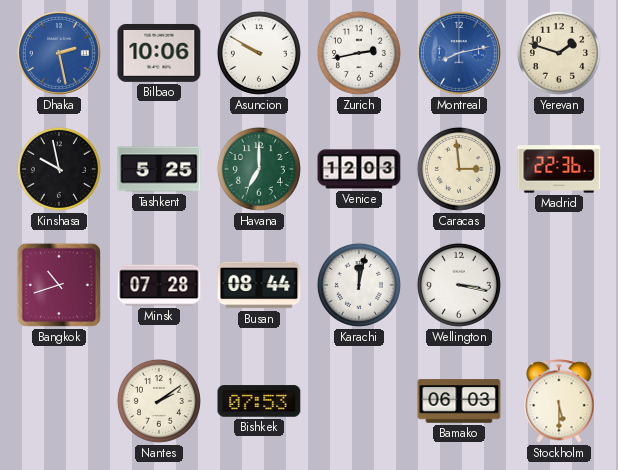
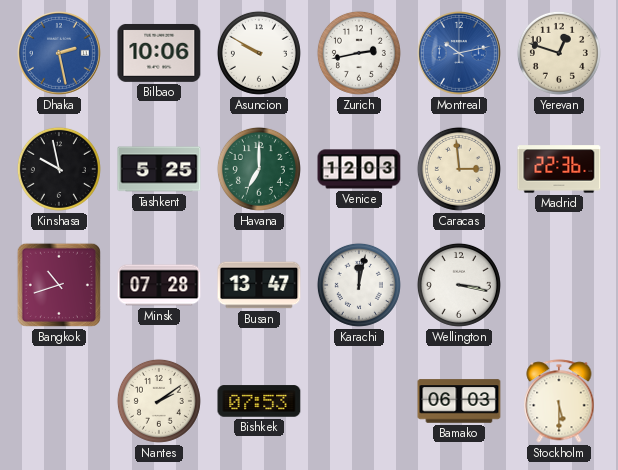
Montreal: 8:13 -> 10:13 (460, 54)
Yerevan: 1:48 -> 12:48 (559, 53)
Busan: 08:44 -> 13:47 (259, 285)
